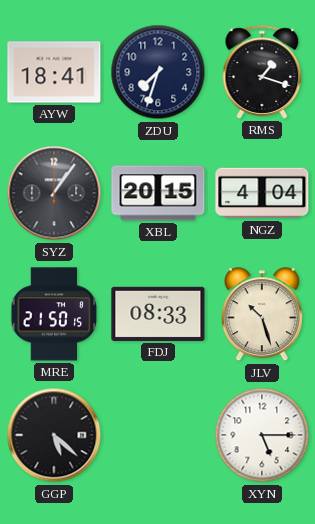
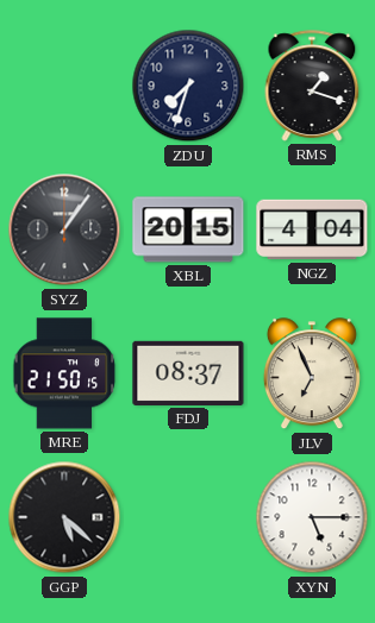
AYW: 18:41 -> none (54, 72)
FDJ: 08:33 -> 08:37 (188, 373)
JLV: 10:27 -> 6:56 (312, 375)
